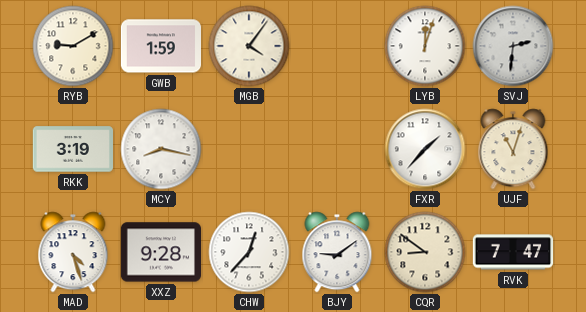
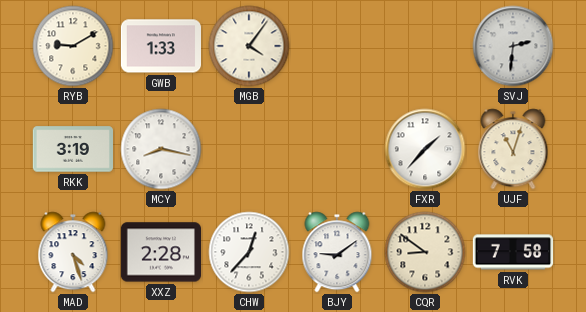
GWB: 1:59 -> 1:33 (160, 46)
LYB: 12:03 -> none (425, 46)
XXZ: 9:28 -> 2:28 (160, 252)
RVK: 7:47 -> 7:58 (513, 252)
